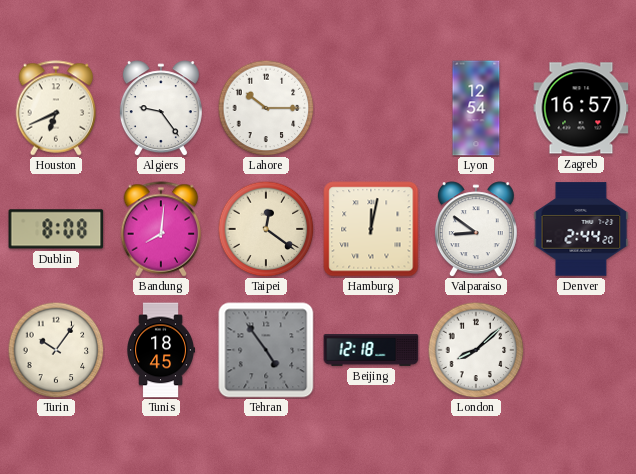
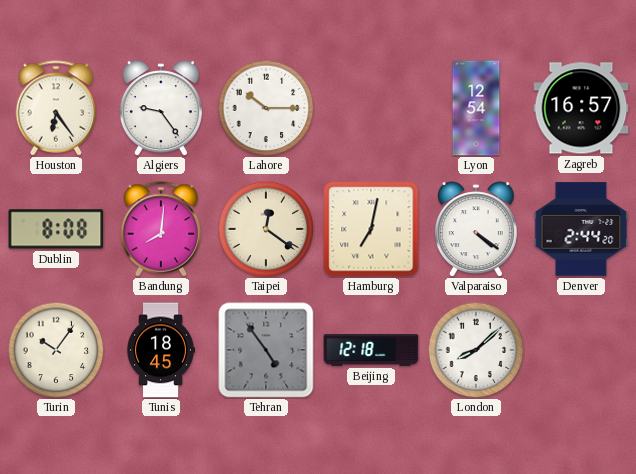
Houston: 6:41 -> 6:24 (56, 108)
Hamburg: 12:02 -> 7:02 (371, 229)
Valparaiso: 8:51 -> 4:21 (476, 229)
